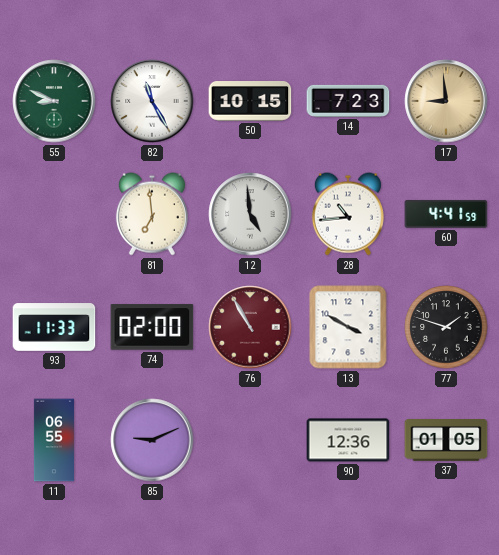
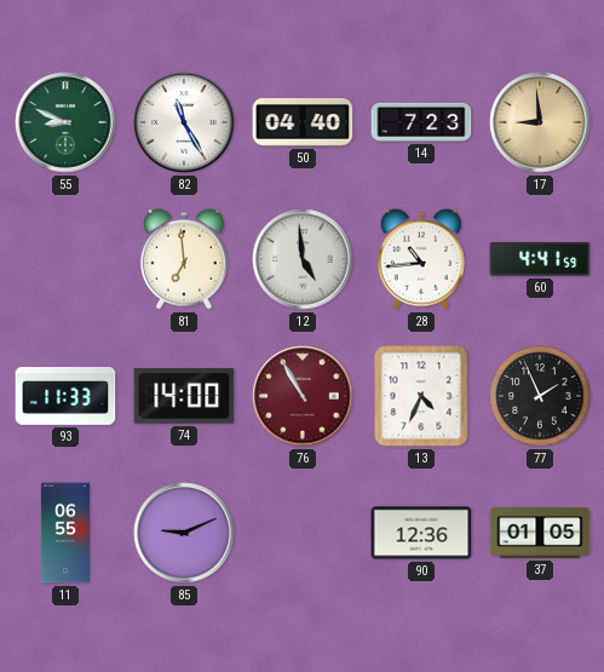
50: 10:15 -> 04:40 (303, 122)
74: 02:00 -> 14:00 (184, 396)
13: 3:50 -> 4:34 (421, 396)
77: 1:48 -> 1:56 (540, 396)
